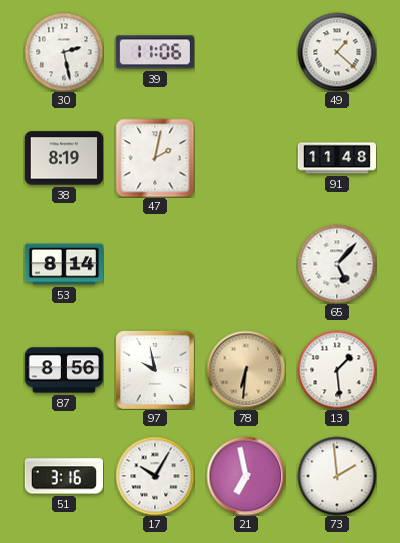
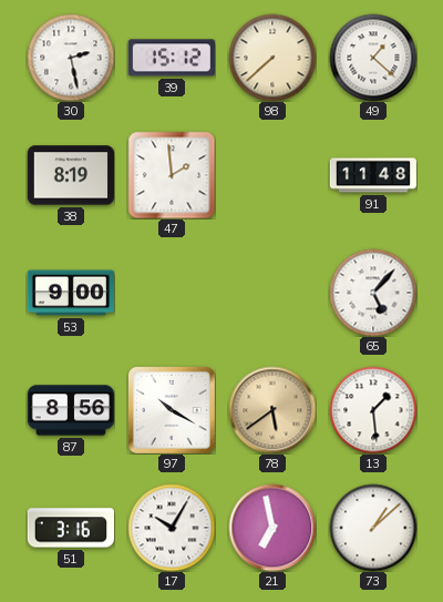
39: 11:06 -> 15:12 (172, 58)
98: none -> 7:38 (272, 58)
47: 2:02 -> 1:59 (172, 175)
53: 8:14 -> 9:00 (70, 293)
97: 9:58 -> 10:20 (172, 410)
78: 6:31 -> 5:39 (272, 410)
73: 1:59 -> 1:08 (373, 528)
